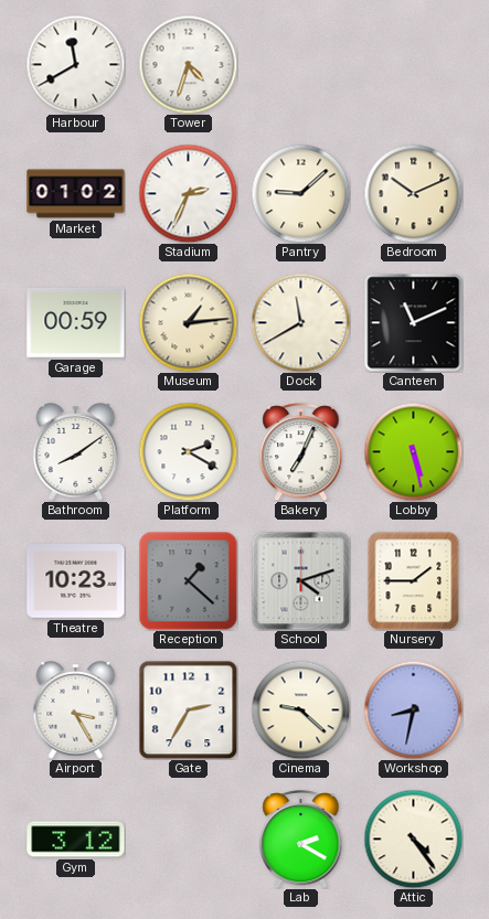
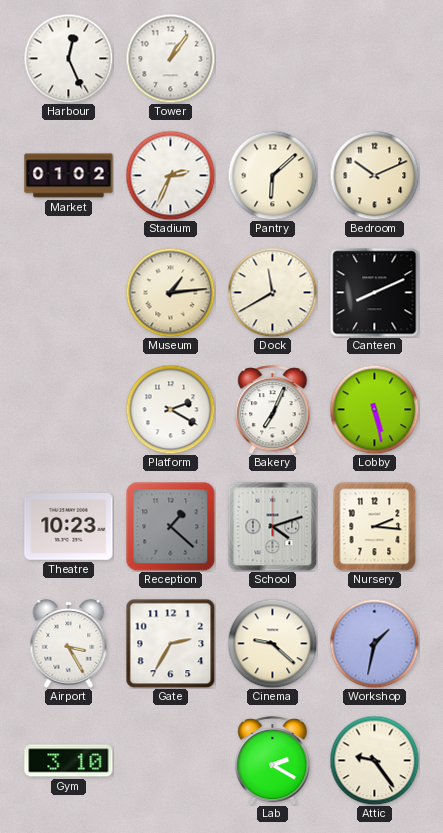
Harbour: 11:40 -> 12:26 (68, 58)
Tower: 4:33 -> 1:06 (170, 58)
Pantry: 9:08 -> 6:08 (272, 175)
Garage: 00:59 -> none (76, 322)
Canteen: 11:11 -> 8:11 (374, 292)
Bathroom: 8:09 -> none (76, 452)
Nursery: 1:45 -> 2:16 (375, 526)
Workshop: 8:32 -> 1:32 (374, 643)
Gym: 3:12 -> 3:10 (69, 761)
Attic: 4:24 -> 9:24 (374, 760)
